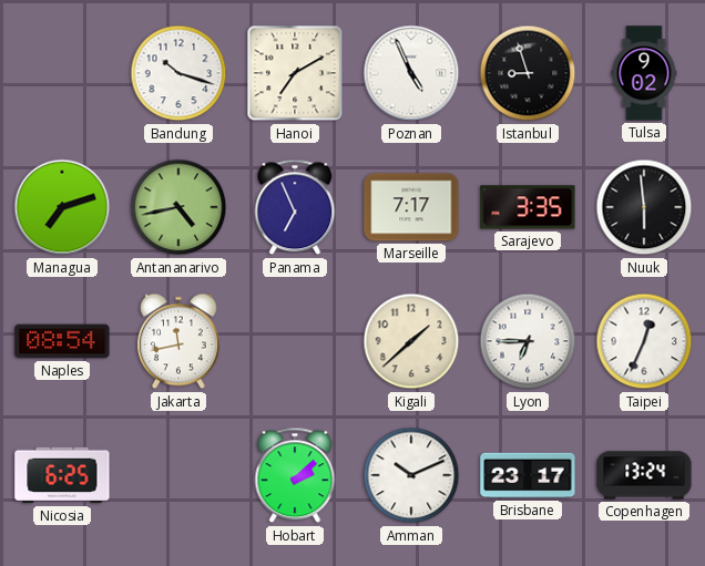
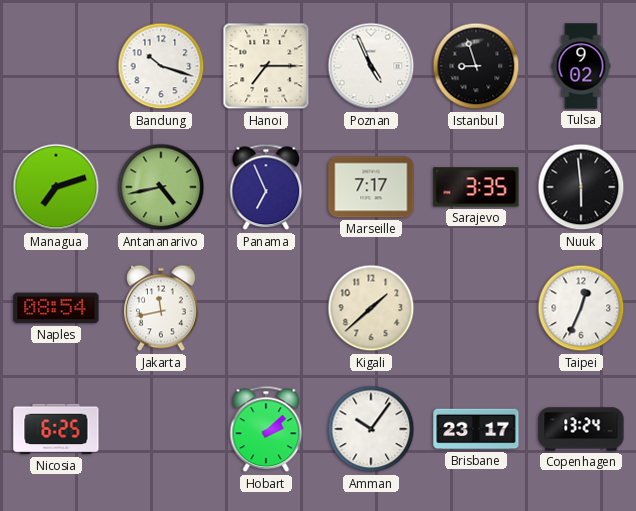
Hanoi: 7:10 -> 7:15 (266, 66)
Lyon: 6:45 -> none (528, 341)
Amman: 10:11 -> 10:06 (371, 429)
